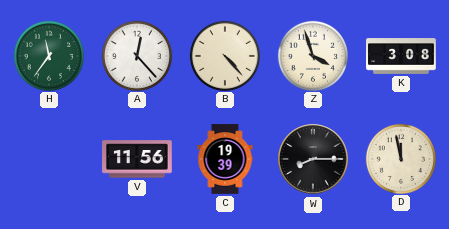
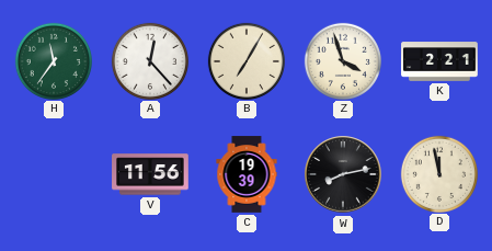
B: 4:23 -> 7:05 (245, 60)
K: 3:08 -> 2:21 (439, 61)
W: 8:15 -> 8:13 (343, 174)
